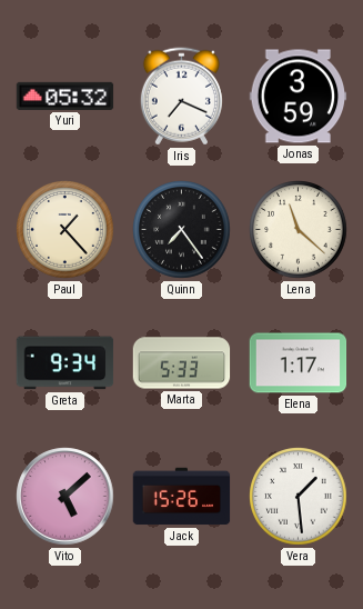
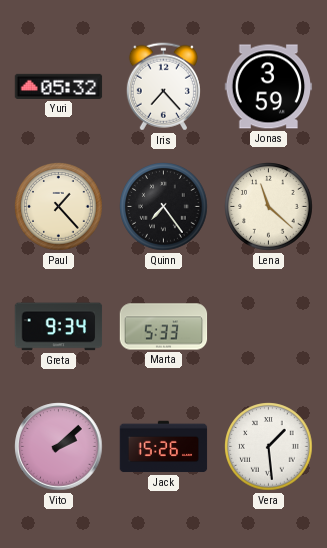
Iris: 7:19 -> 7:23 (163, 87)
Elena: 1:17 -> none (299, 363)
Vito: 5:08 -> 2:08 (59, 447)
